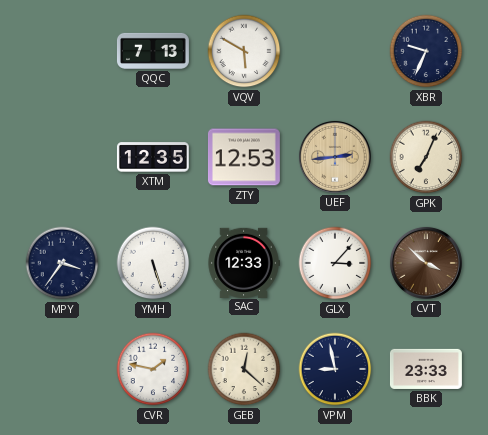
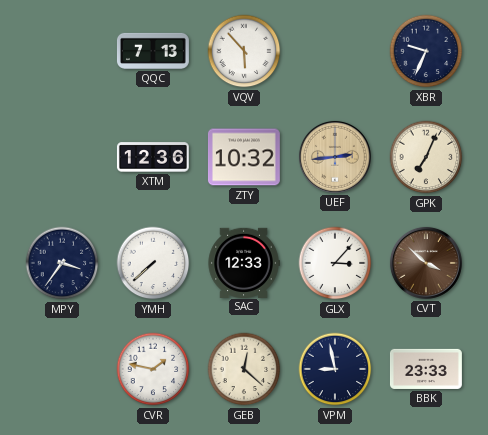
VQV: 5:50 -> 5:53 (244, 51)
XTM: 12:35 -> 12:36 (153, 157)
ZTY: 12:53 -> 10:32 (244, 157)
YMH: 5:27 -> 7:38 (153, 263)
